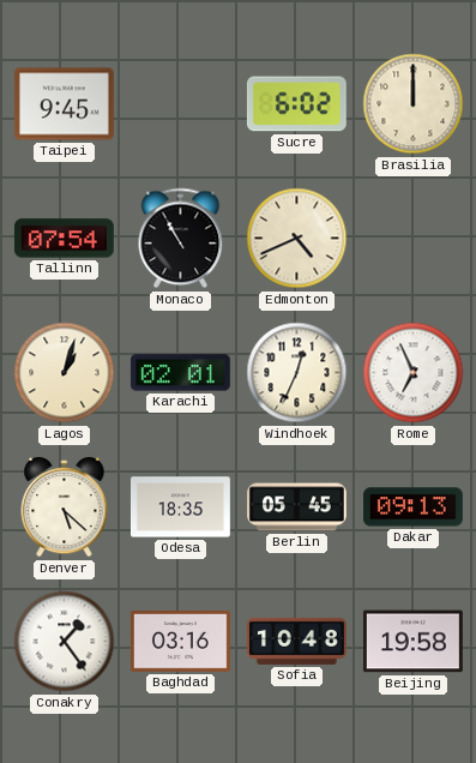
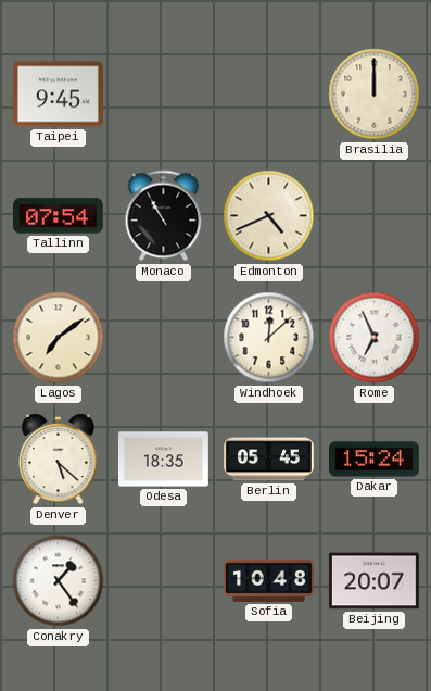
Sucre: 6:02 -> none (296, 104)
Lagos: 1:03 -> 7:09 (59, 338)
Karachi: 02:01 -> none (180, 373)
Windhoek: 12:34 -> 12:08 (269, 338)
Dakar: 09:13 -> 15:24 (375, 460)
Baghdad: 03:16 -> none (180, 642)
Beijing: 19:58 -> 20:07 (373, 581)
